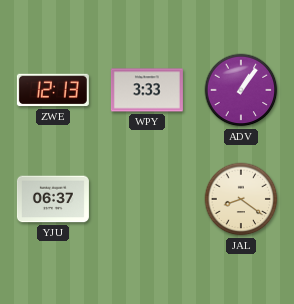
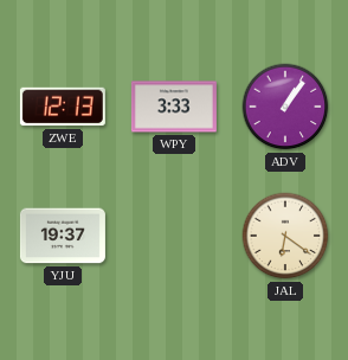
YJU: 06:37 -> 19:37 (63, 236)
JAL: 8:21 -> 6:21 (285, 236)
